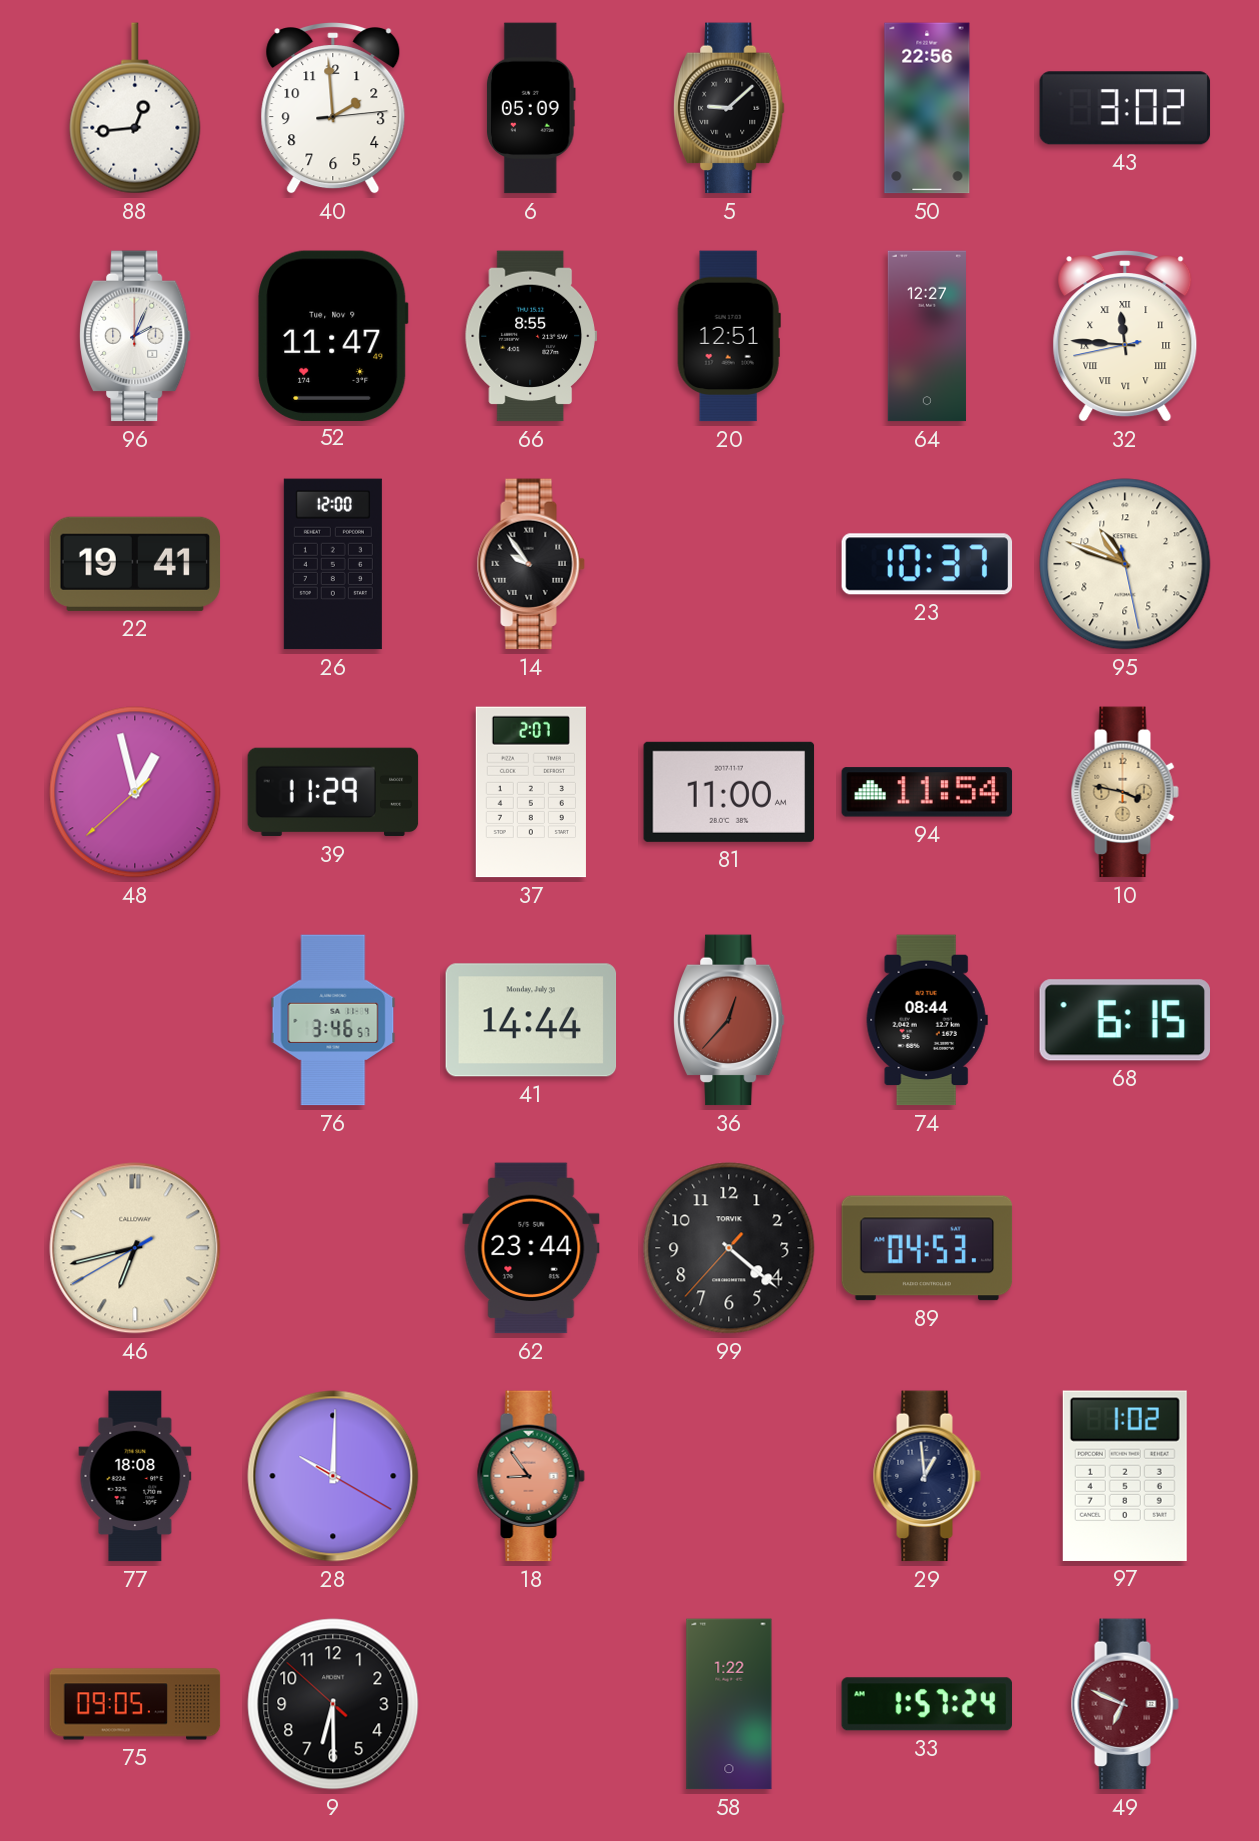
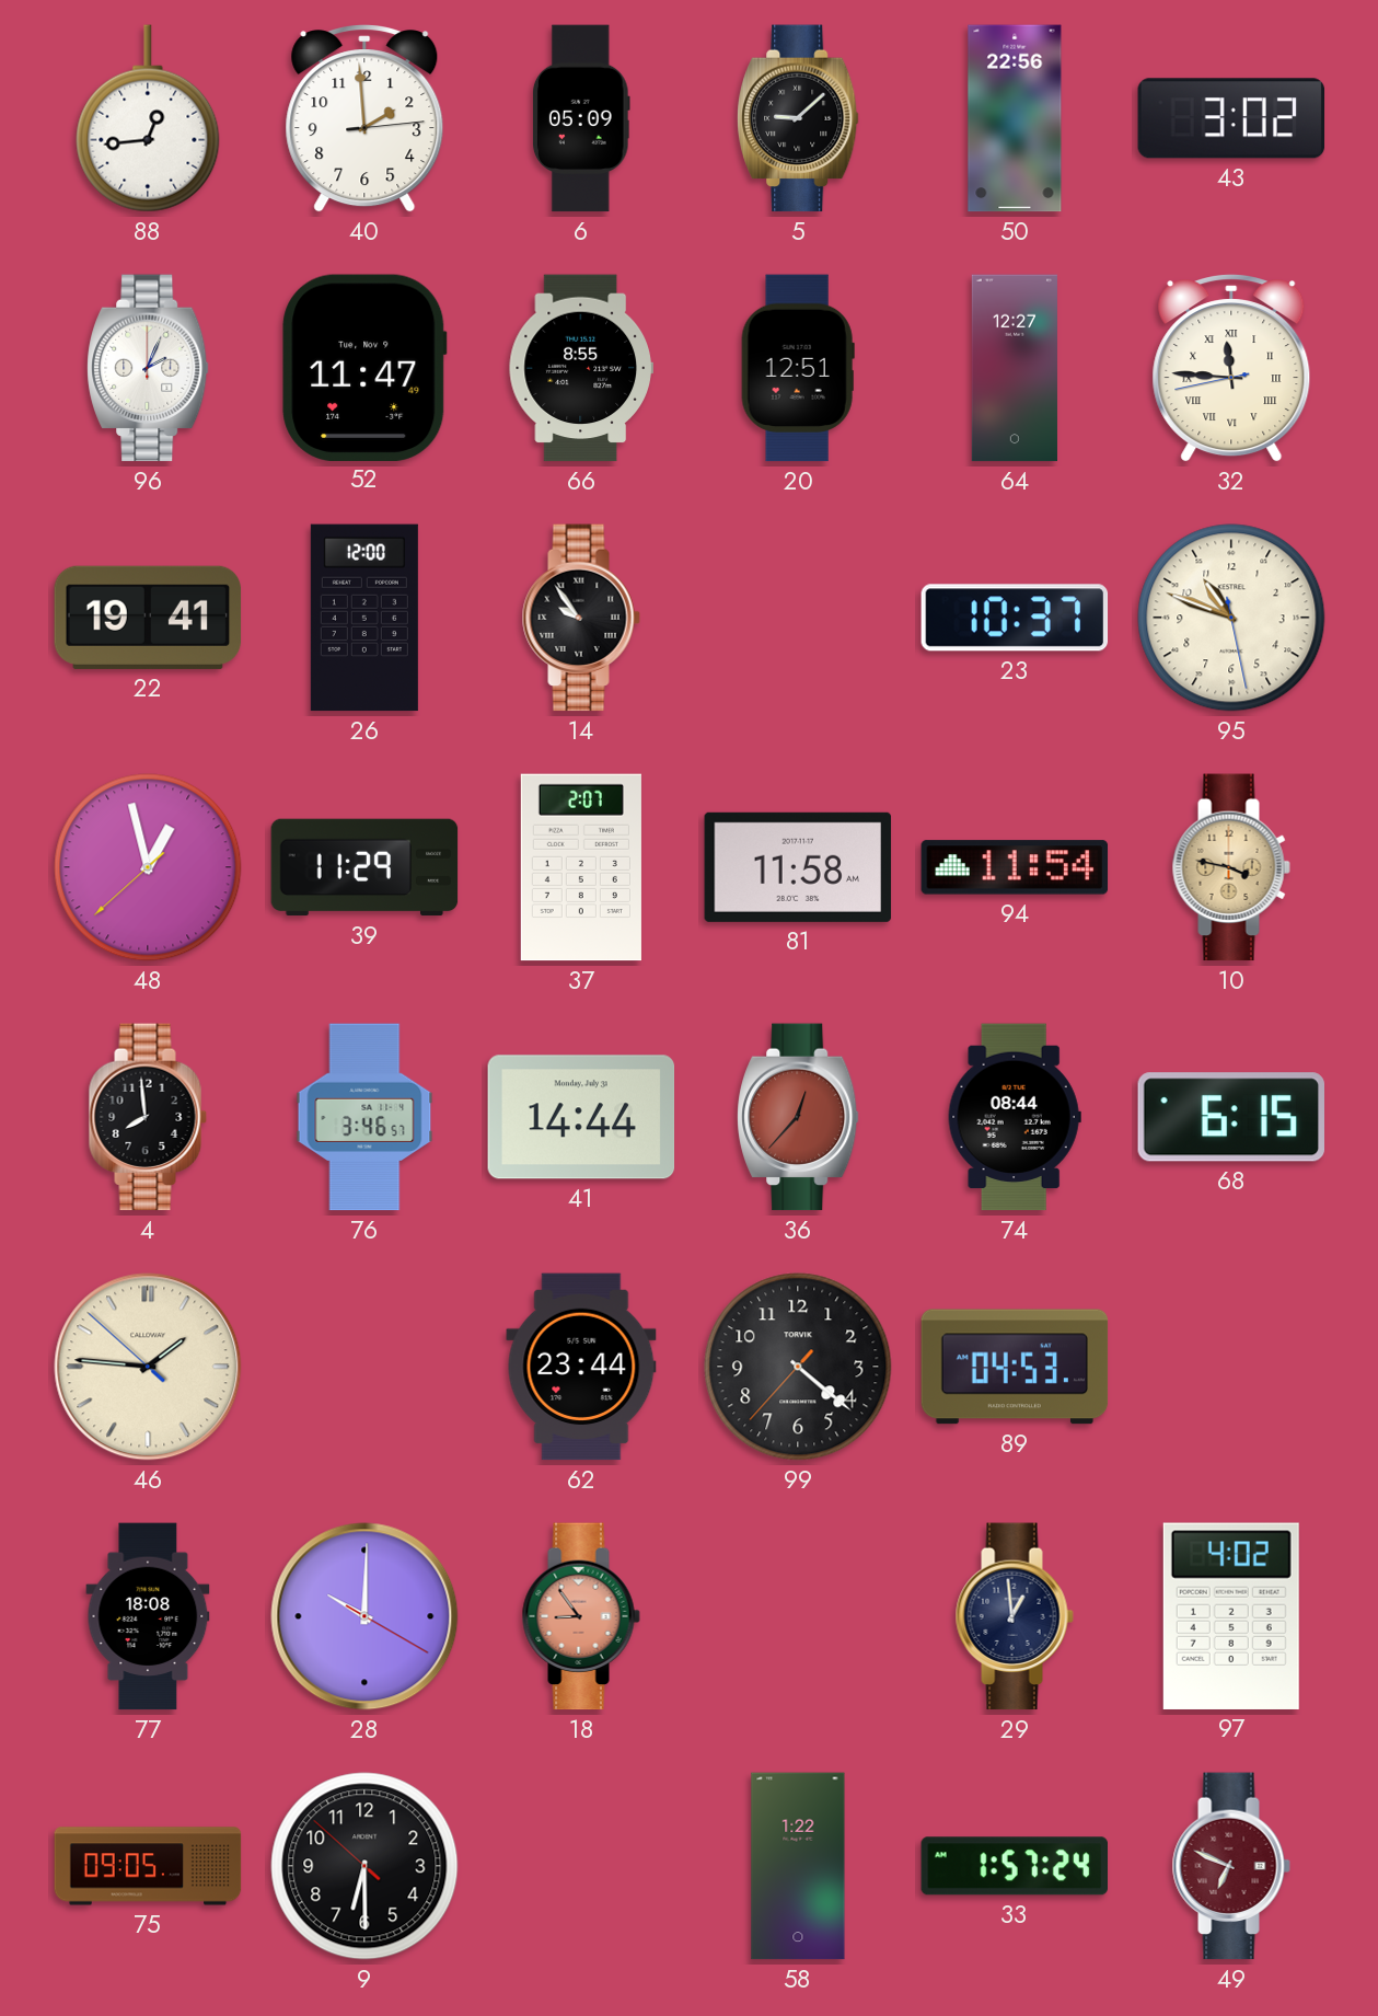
81: 11:00 -> 11:58 (798, 867)
4: none -> 7:59 (148, 1117)
46: 6:42 -> 1:45 (148, 1367)
97: 1:02 -> 4:02 (1231, 1616)
